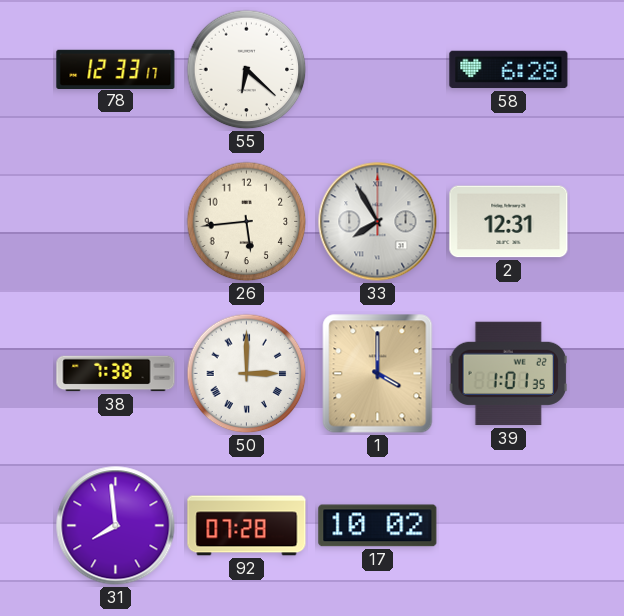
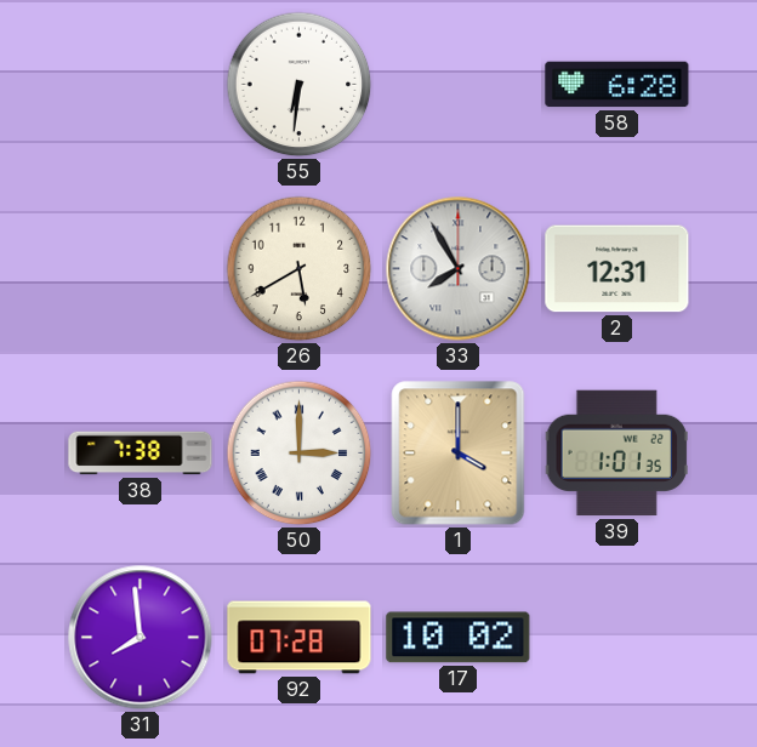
78: 12:33 -> none (116, 69)
55: 6:22 -> 6:31 (300, 85)
26: 5:44 -> 5:40 (300, 269)
